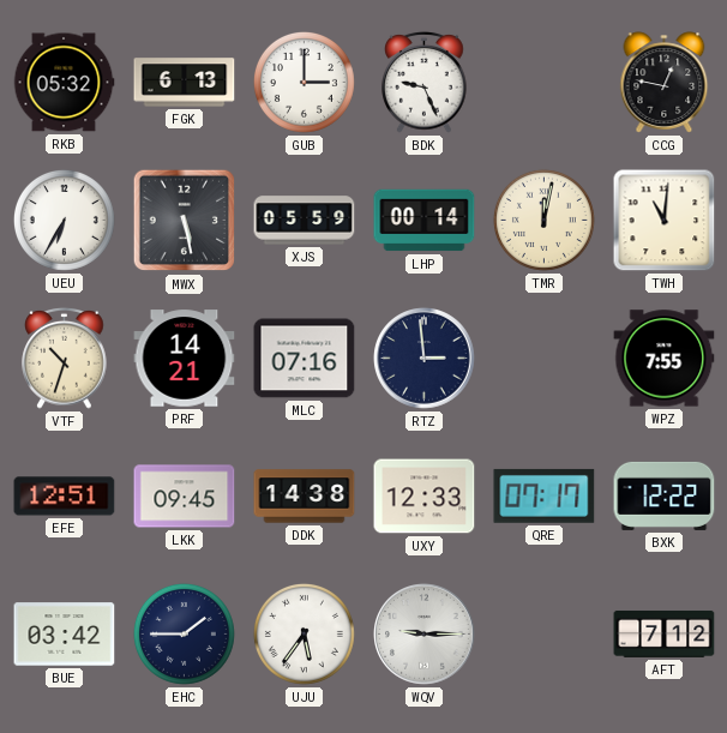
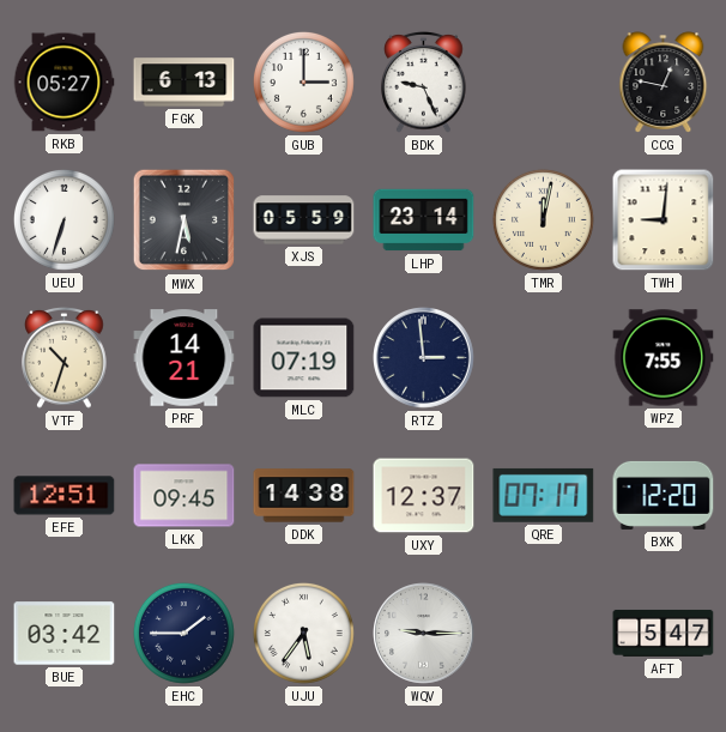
RKB: 05:32 -> 05:27 (63, 83)
UEU: 6:35 -> 6:33 (63, 219)
MWX: 5:28 -> 5:32 (184, 220)
LHP: 00:14 -> 23:14 (424, 220)
TWH: 11:01 -> 9:01 (664, 220)
MLC: 07:16 -> 07:19 (304, 358)
UXY: 12:33 -> 12:37 (424, 496)
BXK: 12:22 -> 12:20 (664, 495)
AFT: 7:12 -> 5:47 (664, 633)
